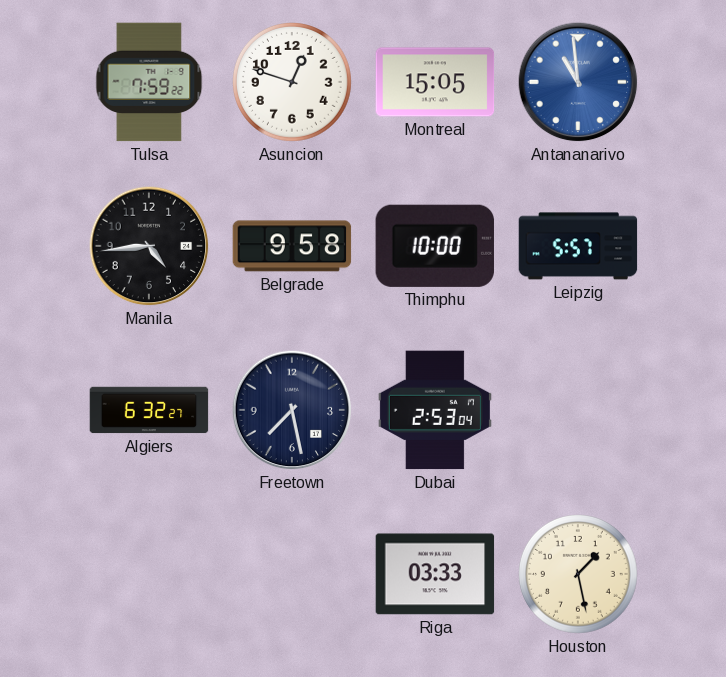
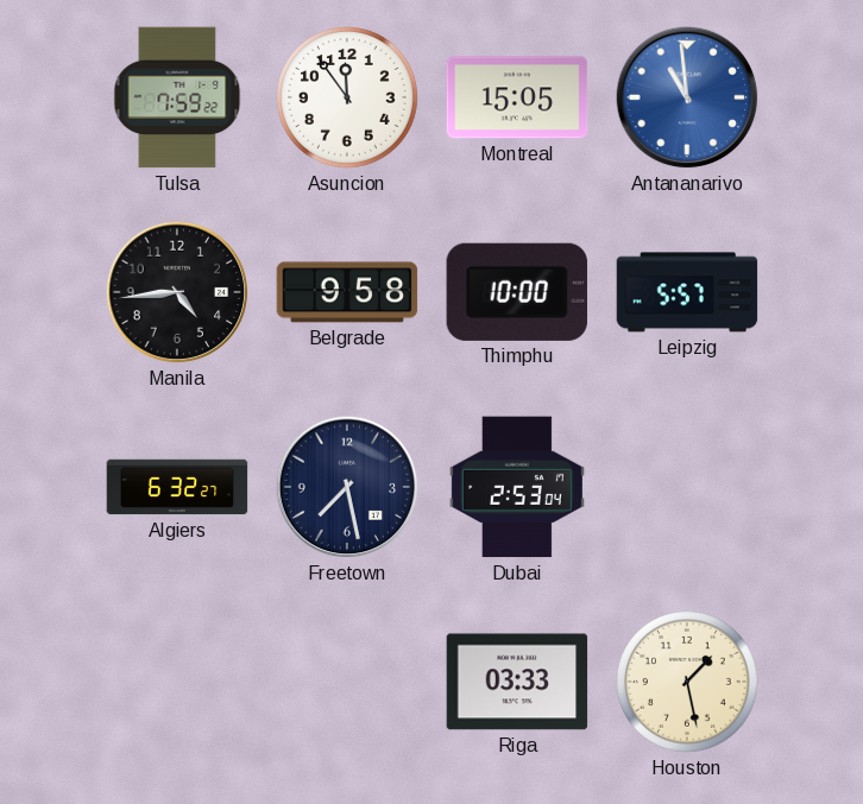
Asuncion: 12:48 -> 11:54 (348, 99)
